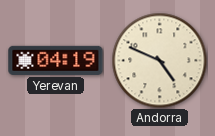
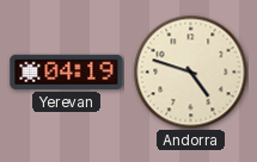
Andorra: 4:49 -> 4:48 (190, 71)
